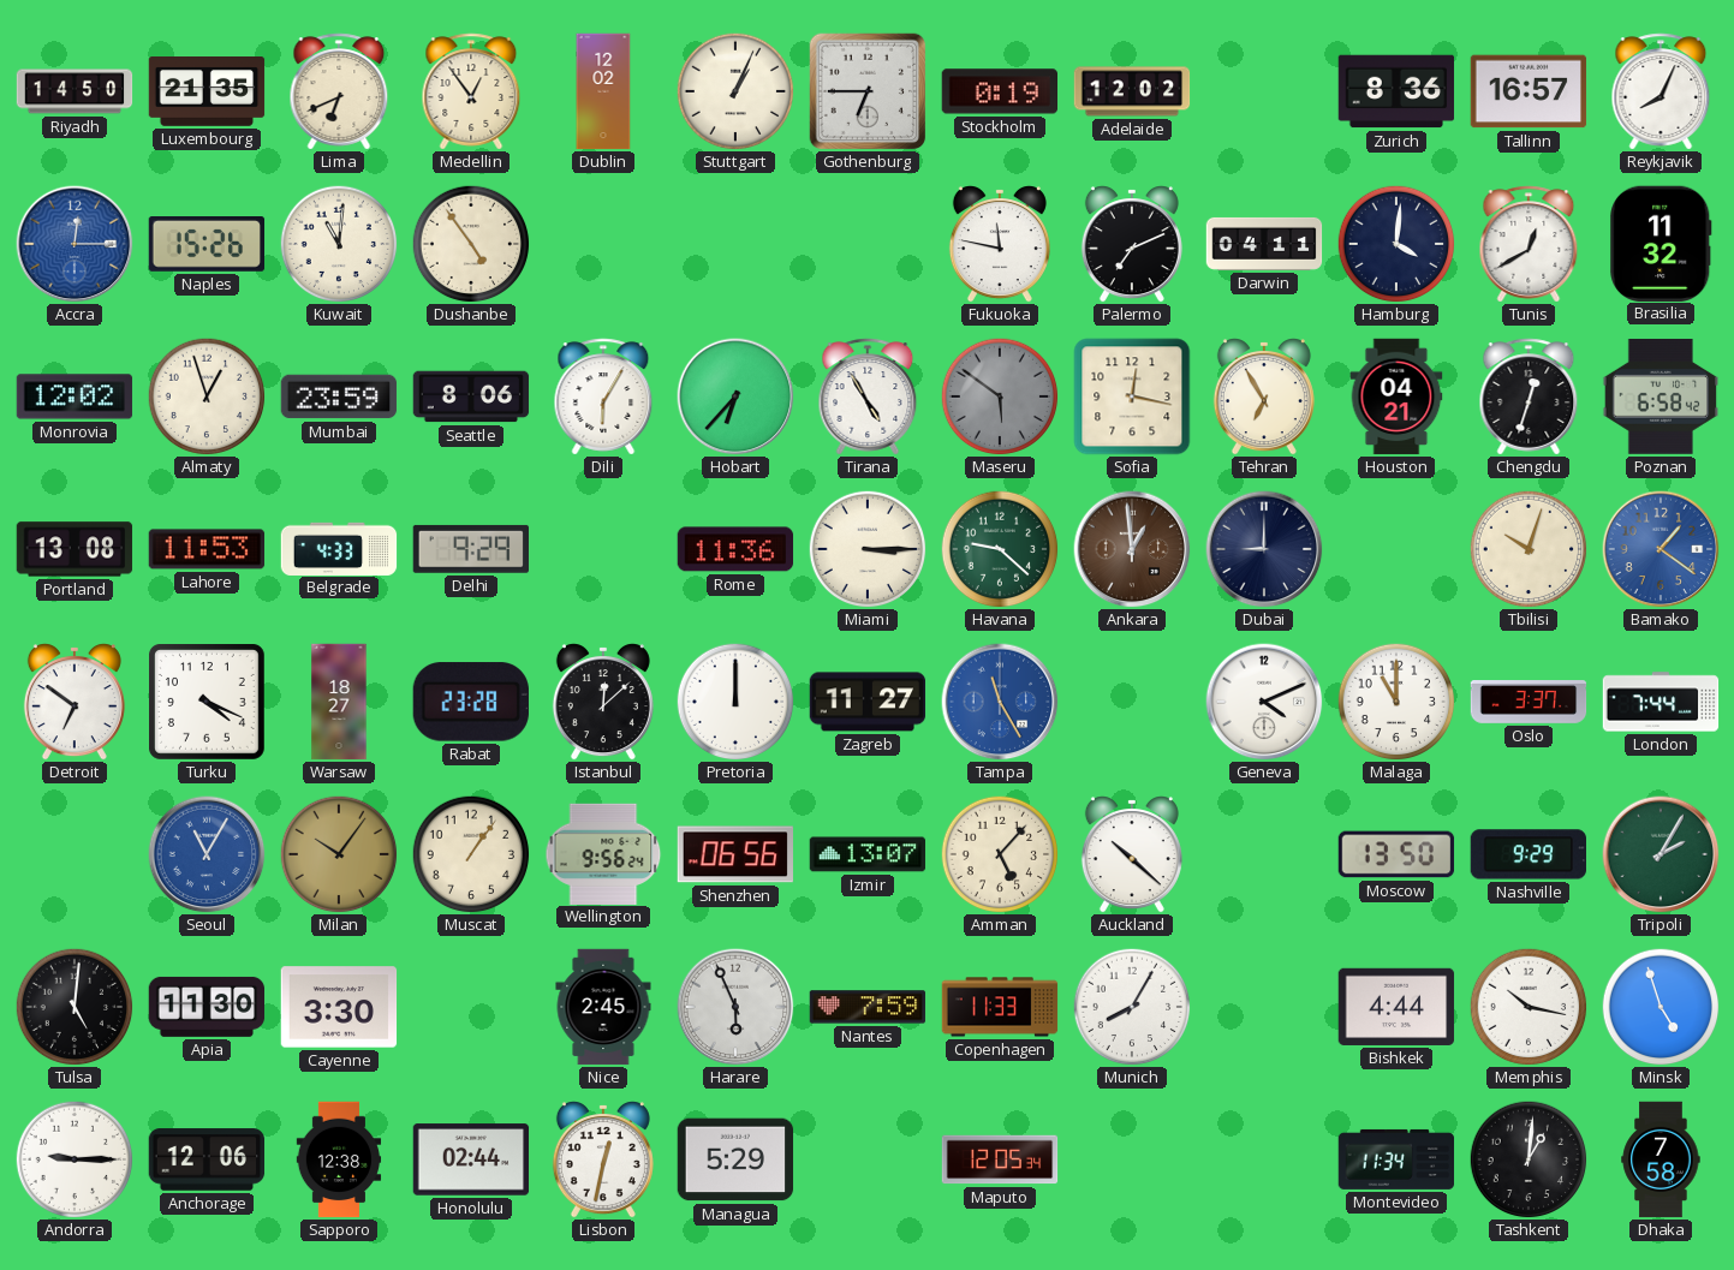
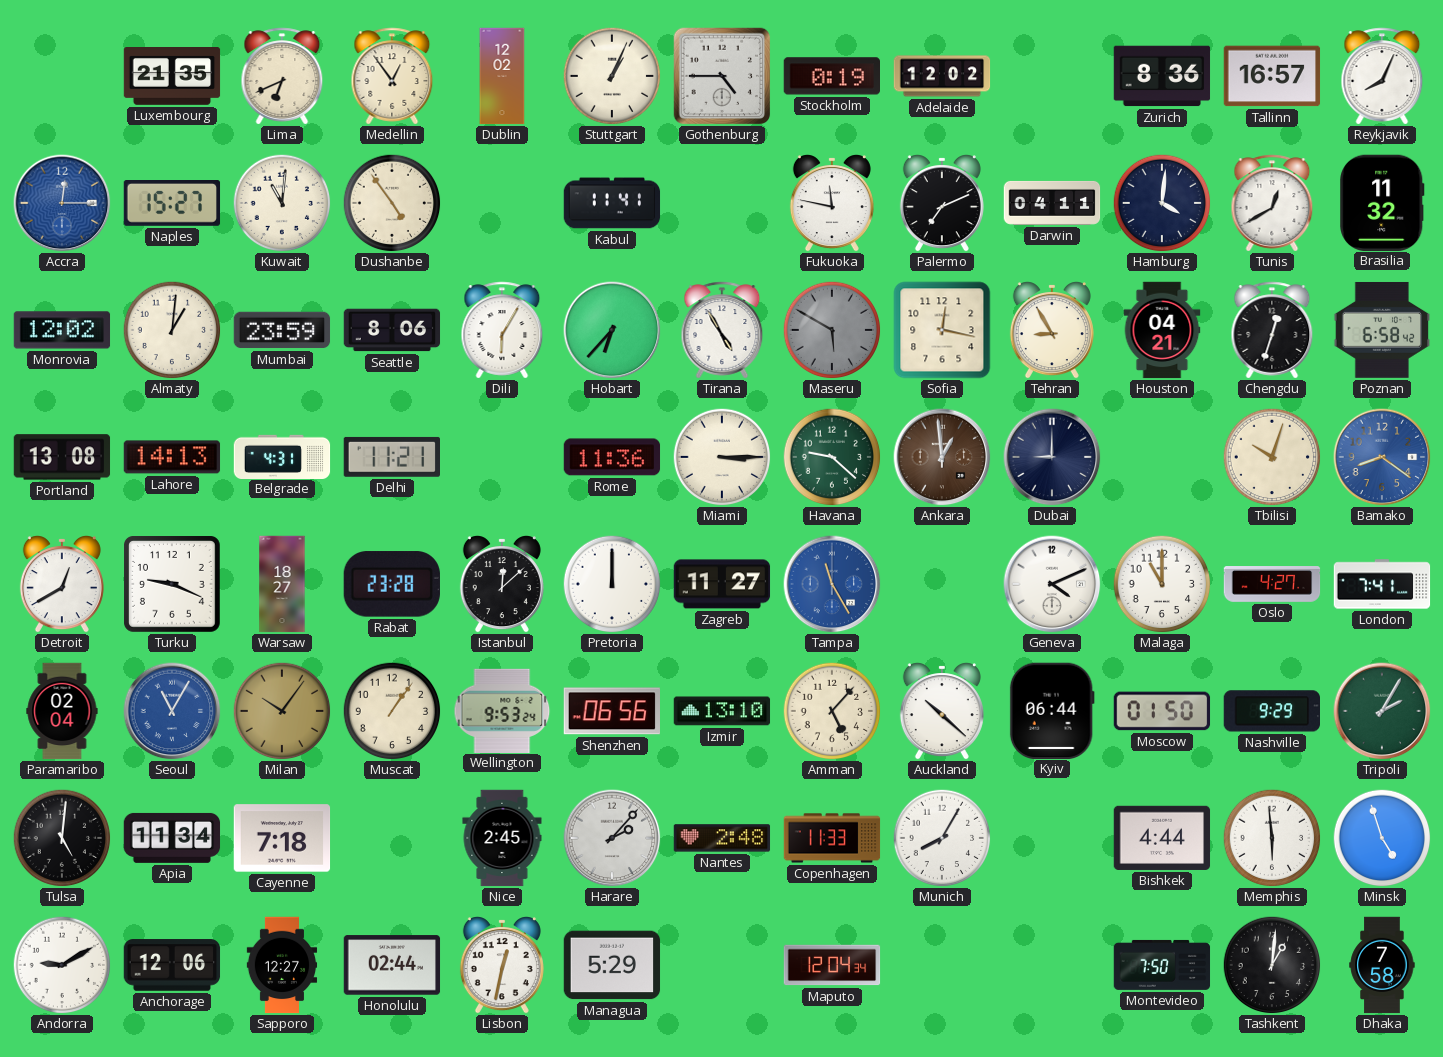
Riyadh: 14:50 -> none (75, 91)
Gothenburg: 6:45 -> 4:45 (722, 76)
Naples: 15:26 -> 15:27 (172, 204)
Kabul: none -> 11:41 (612, 203)
Almaty: 12:57 -> 1:01 (172, 330)
Maseru: 5:51 -> 5:50 (832, 330)
Tehran: 6:55 -> 8:55 (1052, 330)
Lahore: 11:53 -> 14:13 (172, 457)
Belgrade: 4:33 -> 4:31 (282, 456)
Delhi: 9:29 -> 11:21 (391, 457)
Bamako: 1:21 -> 8:21 (1382, 457)
Detroit: 6:51 -> 12:40 (62, 584)
Turku: 4:19 -> 9:19 (173, 585)
Oslo: 3:37 -> 4:27 (1272, 585)
London: 7:44 -> 7:41 (1382, 584)
Paramaribo: none -> 02:04 (62, 711)
Wellington: 9:56 -> 9:53 (502, 710)
Izmir: 13:07 -> 13:10 (722, 711)
Kyiv: none -> 06:44 (1052, 710)
Moscow: 13:50 -> 01:50 (1162, 711)
Apia: 11:30 -> 11:34 (172, 838)
Cayenne: 3:30 -> 7:18 (282, 838)
Harare: 5:56 -> 2:07 (612, 838)
Nantes: 7:59 -> 2:48 (722, 838)
Memphis: 10:17 -> 5:59 (1272, 838)
Andorra: 9:15 -> 9:10 (62, 965)
Sapporo: 12:38 -> 12:27 (282, 965)
Maputo: 12:05 -> 12:04 (832, 965)
Montevideo: 11:34 -> 7:50 (1162, 965)
